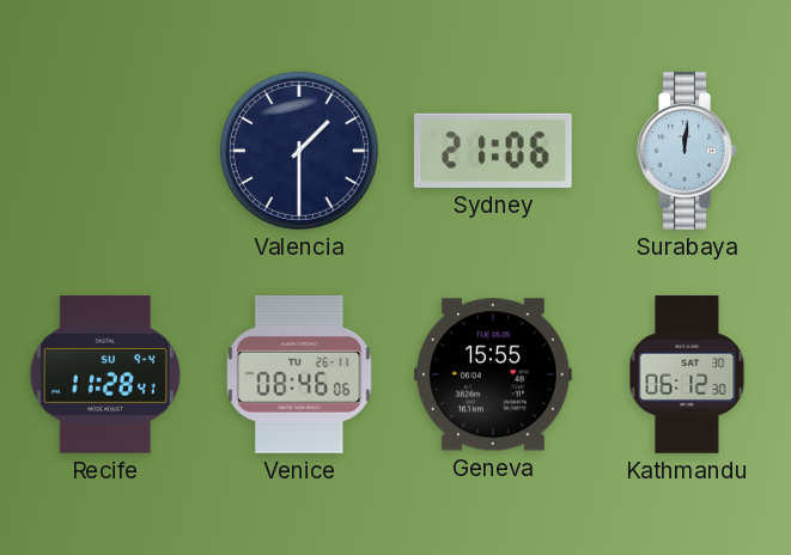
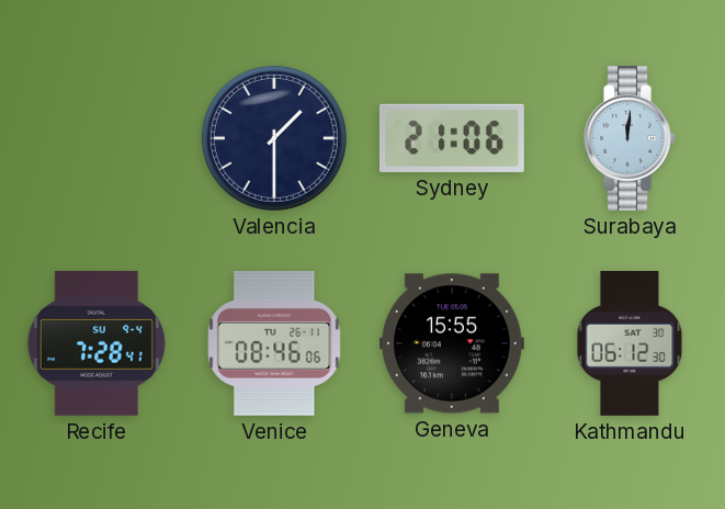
Recife: 11:28 -> 7:28 (97, 343)
